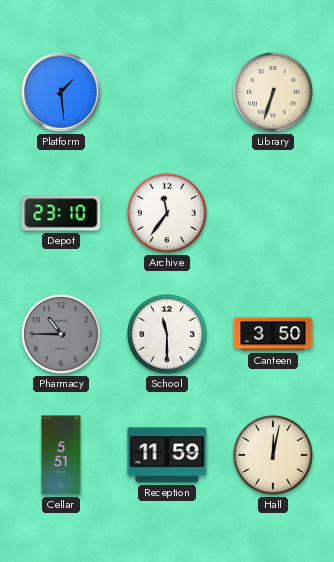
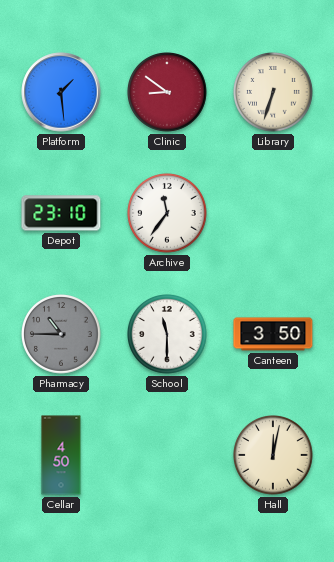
Clinic: none -> 8:51 (168, 93)
Cellar: 5:51 -> 4:50 (61, 455)
Reception: 11:59 -> none (167, 455)
